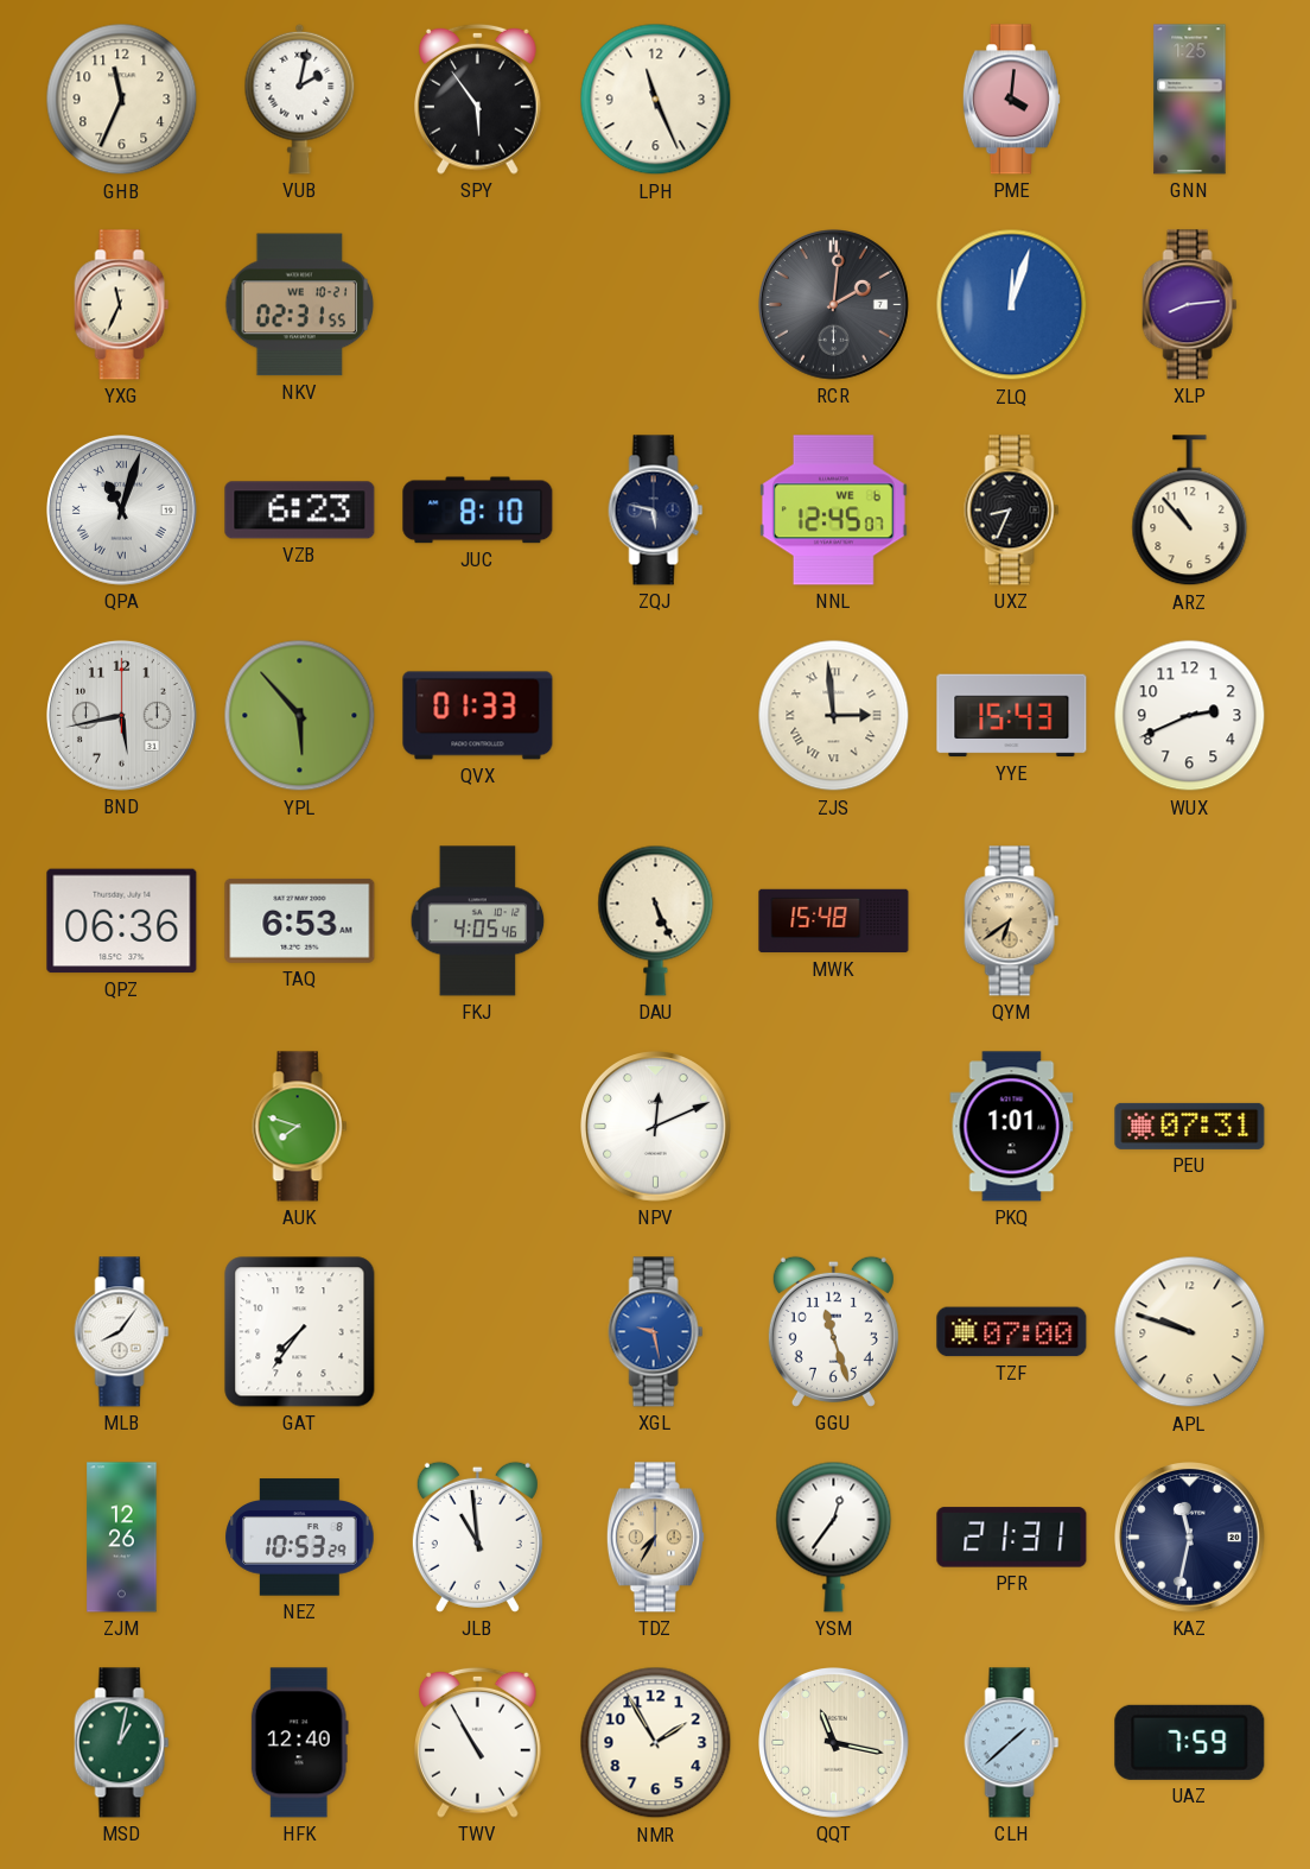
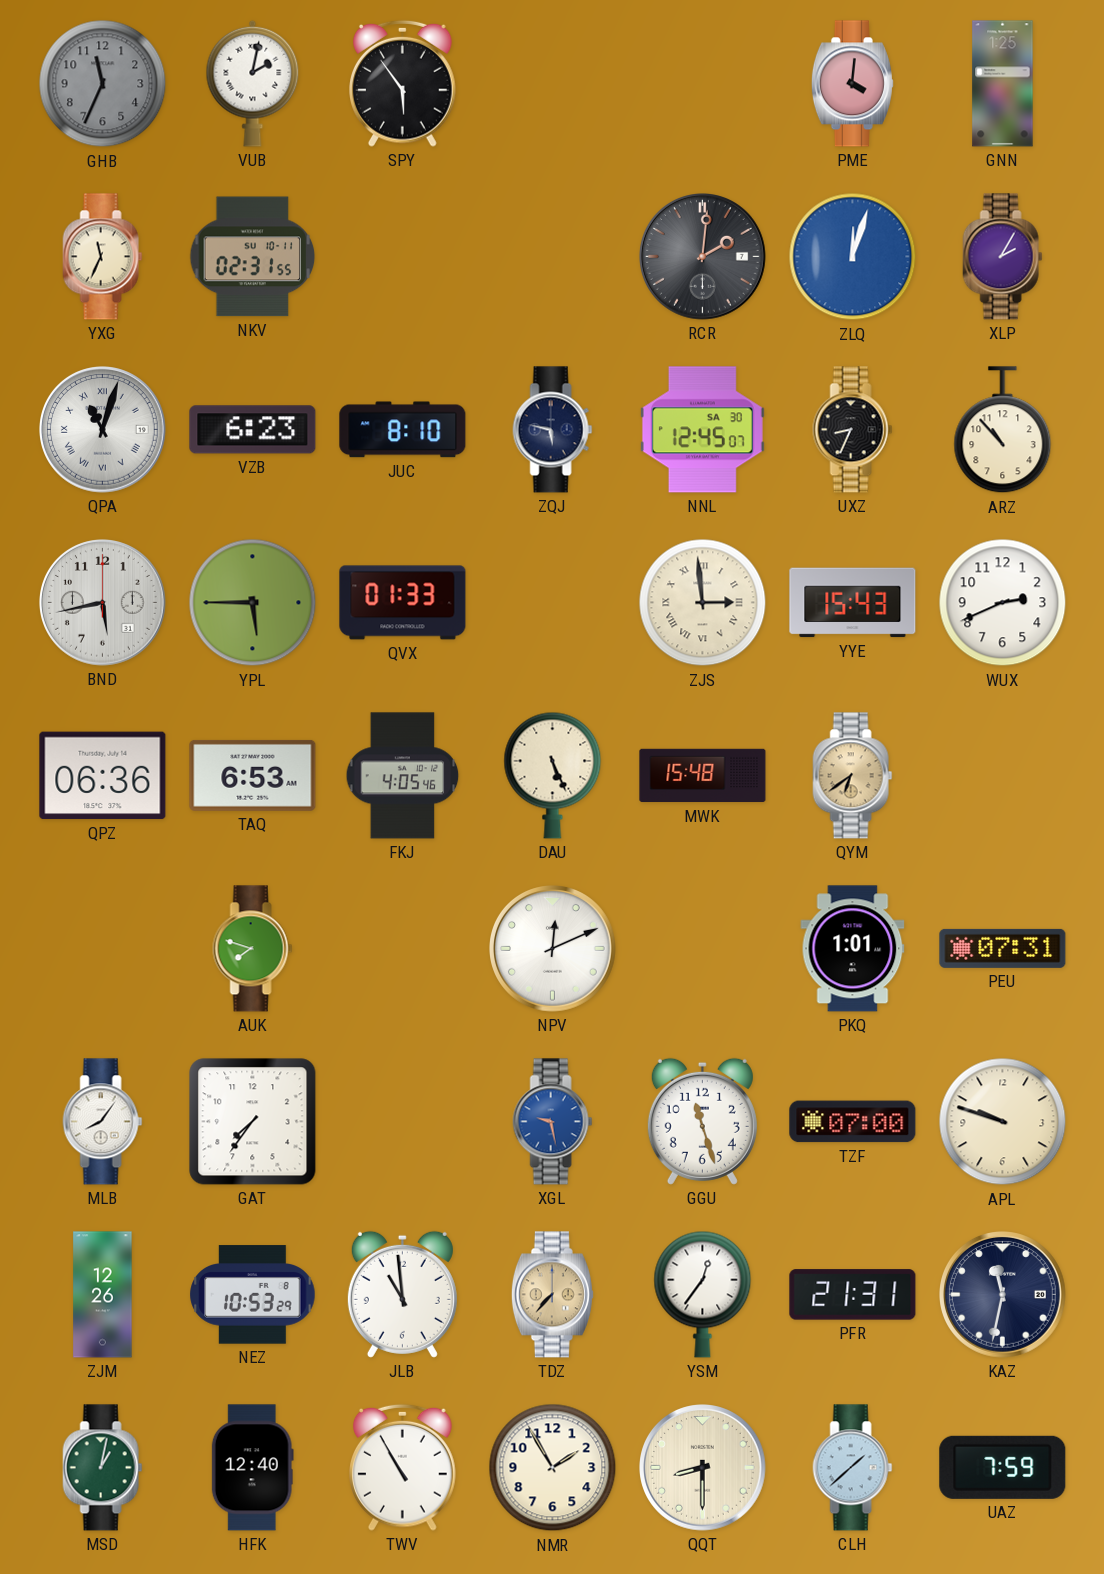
GHB dial: cream -> grey (103, 84)
LPH: 11:26 -> none (656, 100)
NKV date: WE 10-21 -> SU 10-11 (253, 257)
XLP: 8:14 -> 2:05 (1003, 257)
NNL date: WE 6 -> SA 30 (702, 430)
YPL: 5:53 -> 5:45 (253, 603)
TDZ: 7:35 -> 7:37 (552, 1295)
QQT: 11:17 -> 8:30 (703, 1468)
